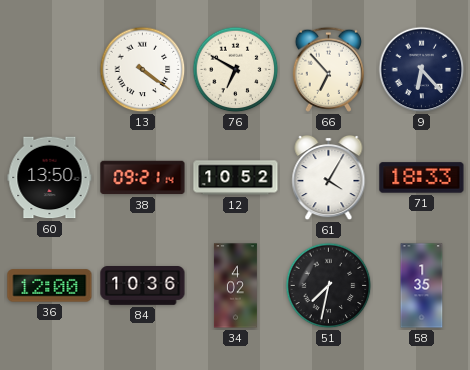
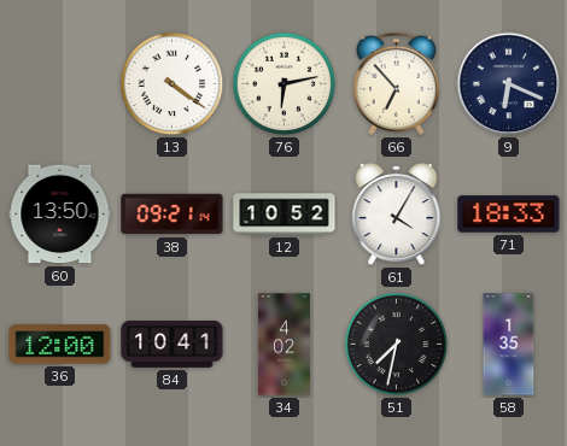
76: 6:50 -> 6:13 (285, 84)
9: 6:23 -> 6:19 (509, 84)
84: 10:36 -> 10:41 (173, 345)
